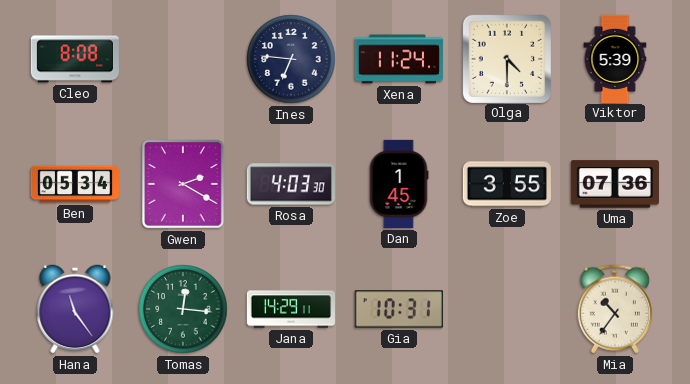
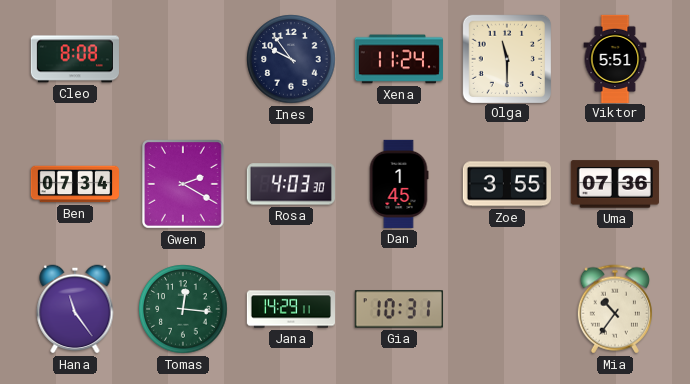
Ines: 6:46 -> 9:54 (291, 59)
Olga: 4:30 -> 11:30 (506, 58)
Viktor: 5:39 -> 5:51 (615, 58)
Ben: 05:34 -> 07:34 (74, 184)
